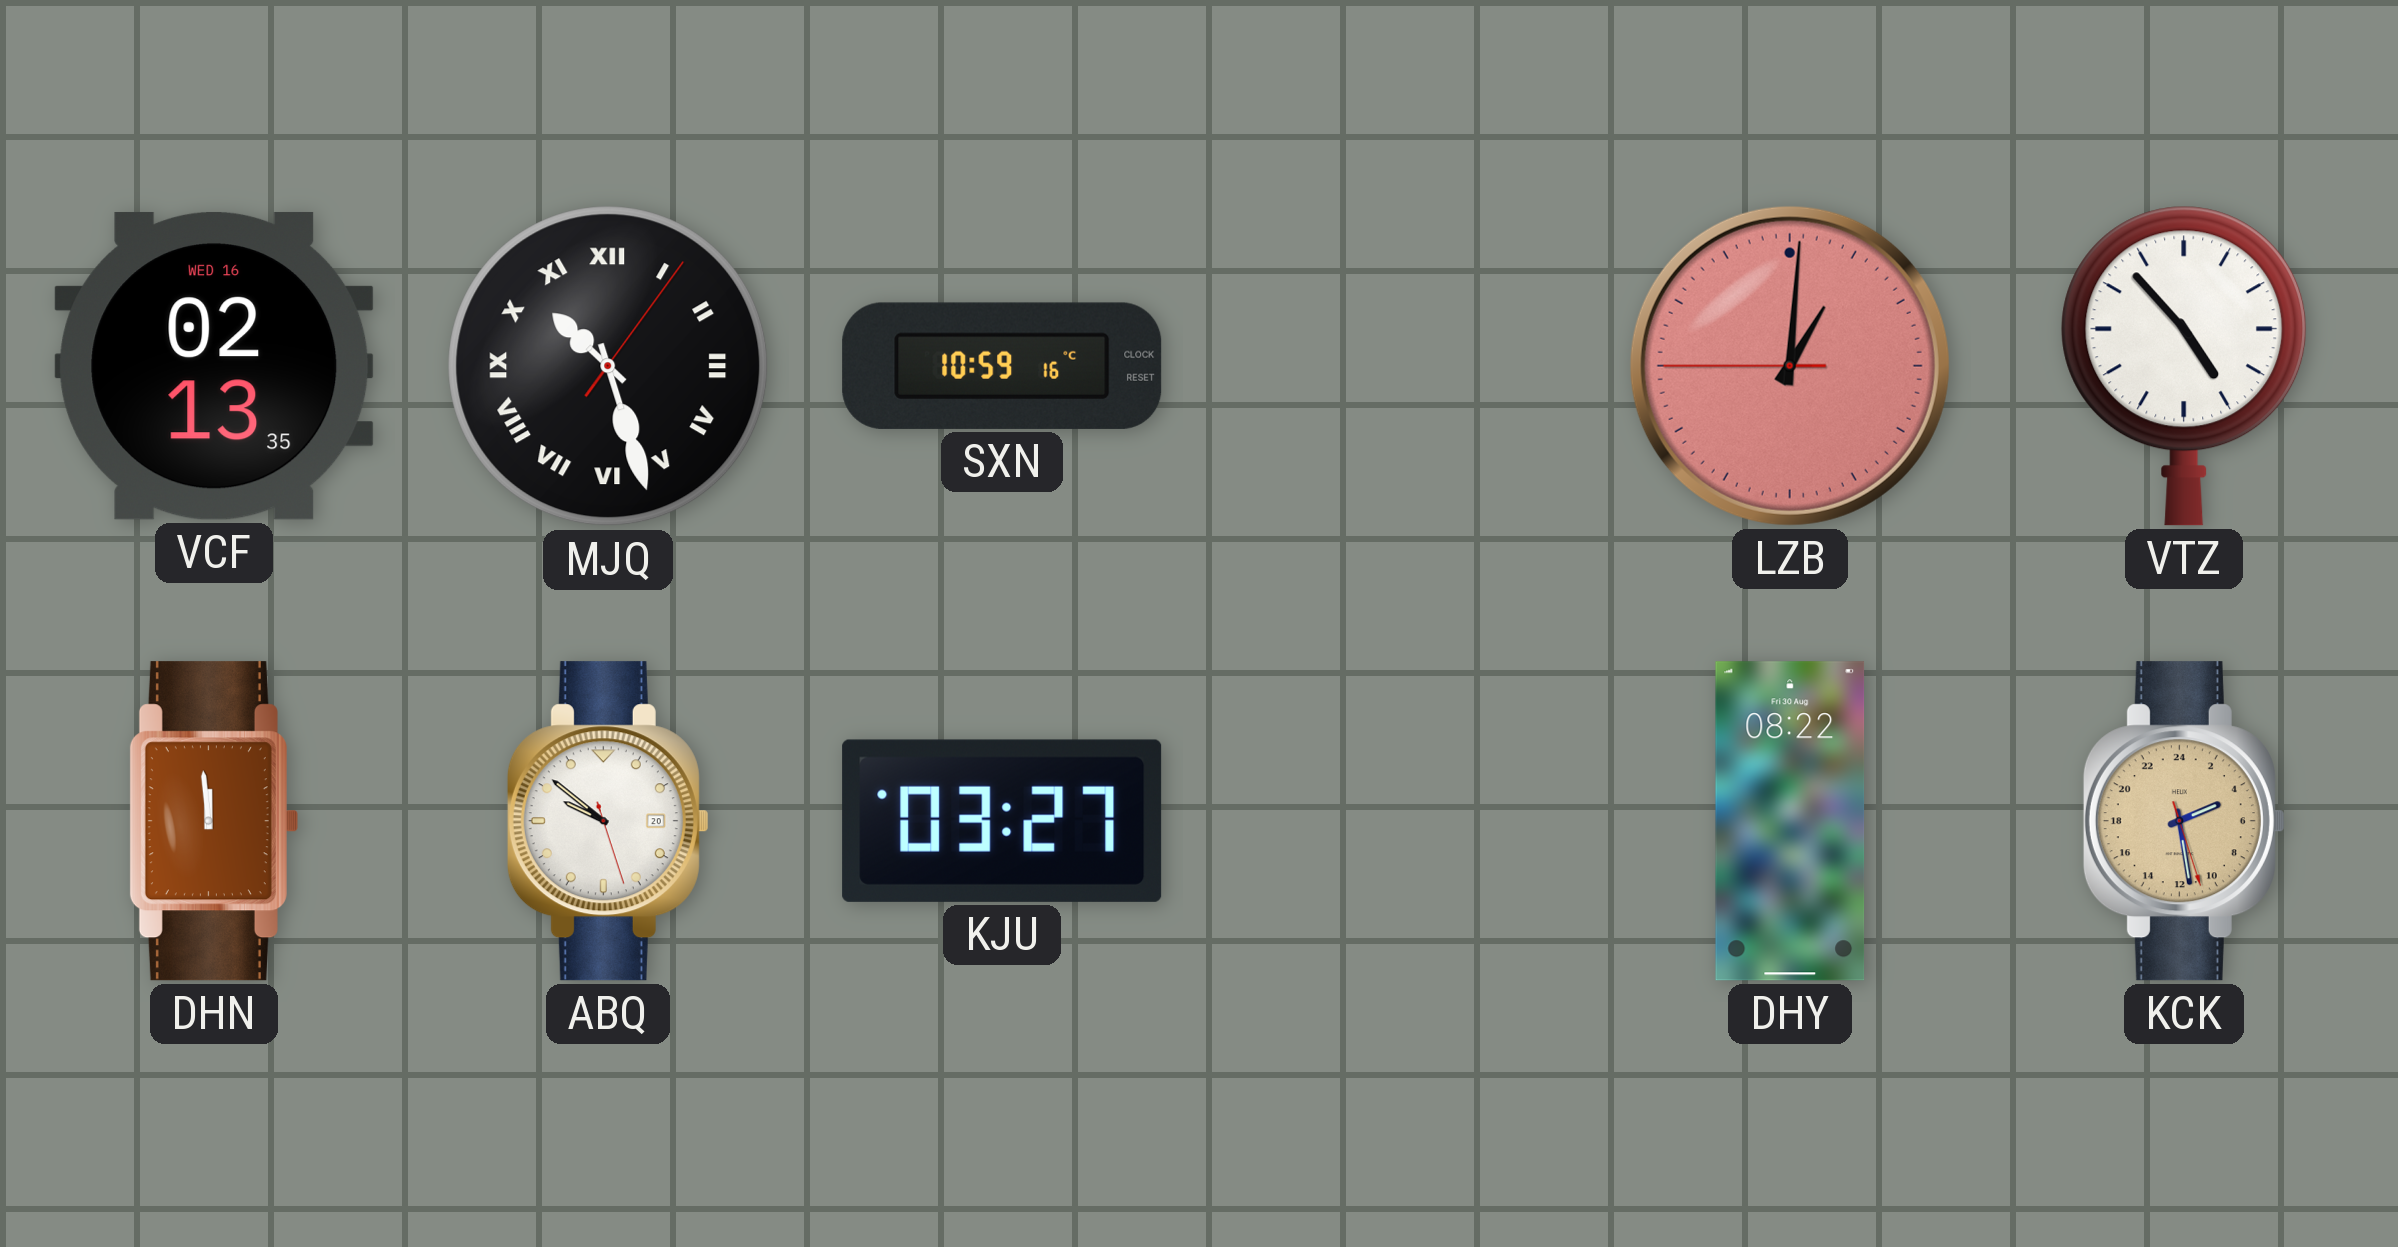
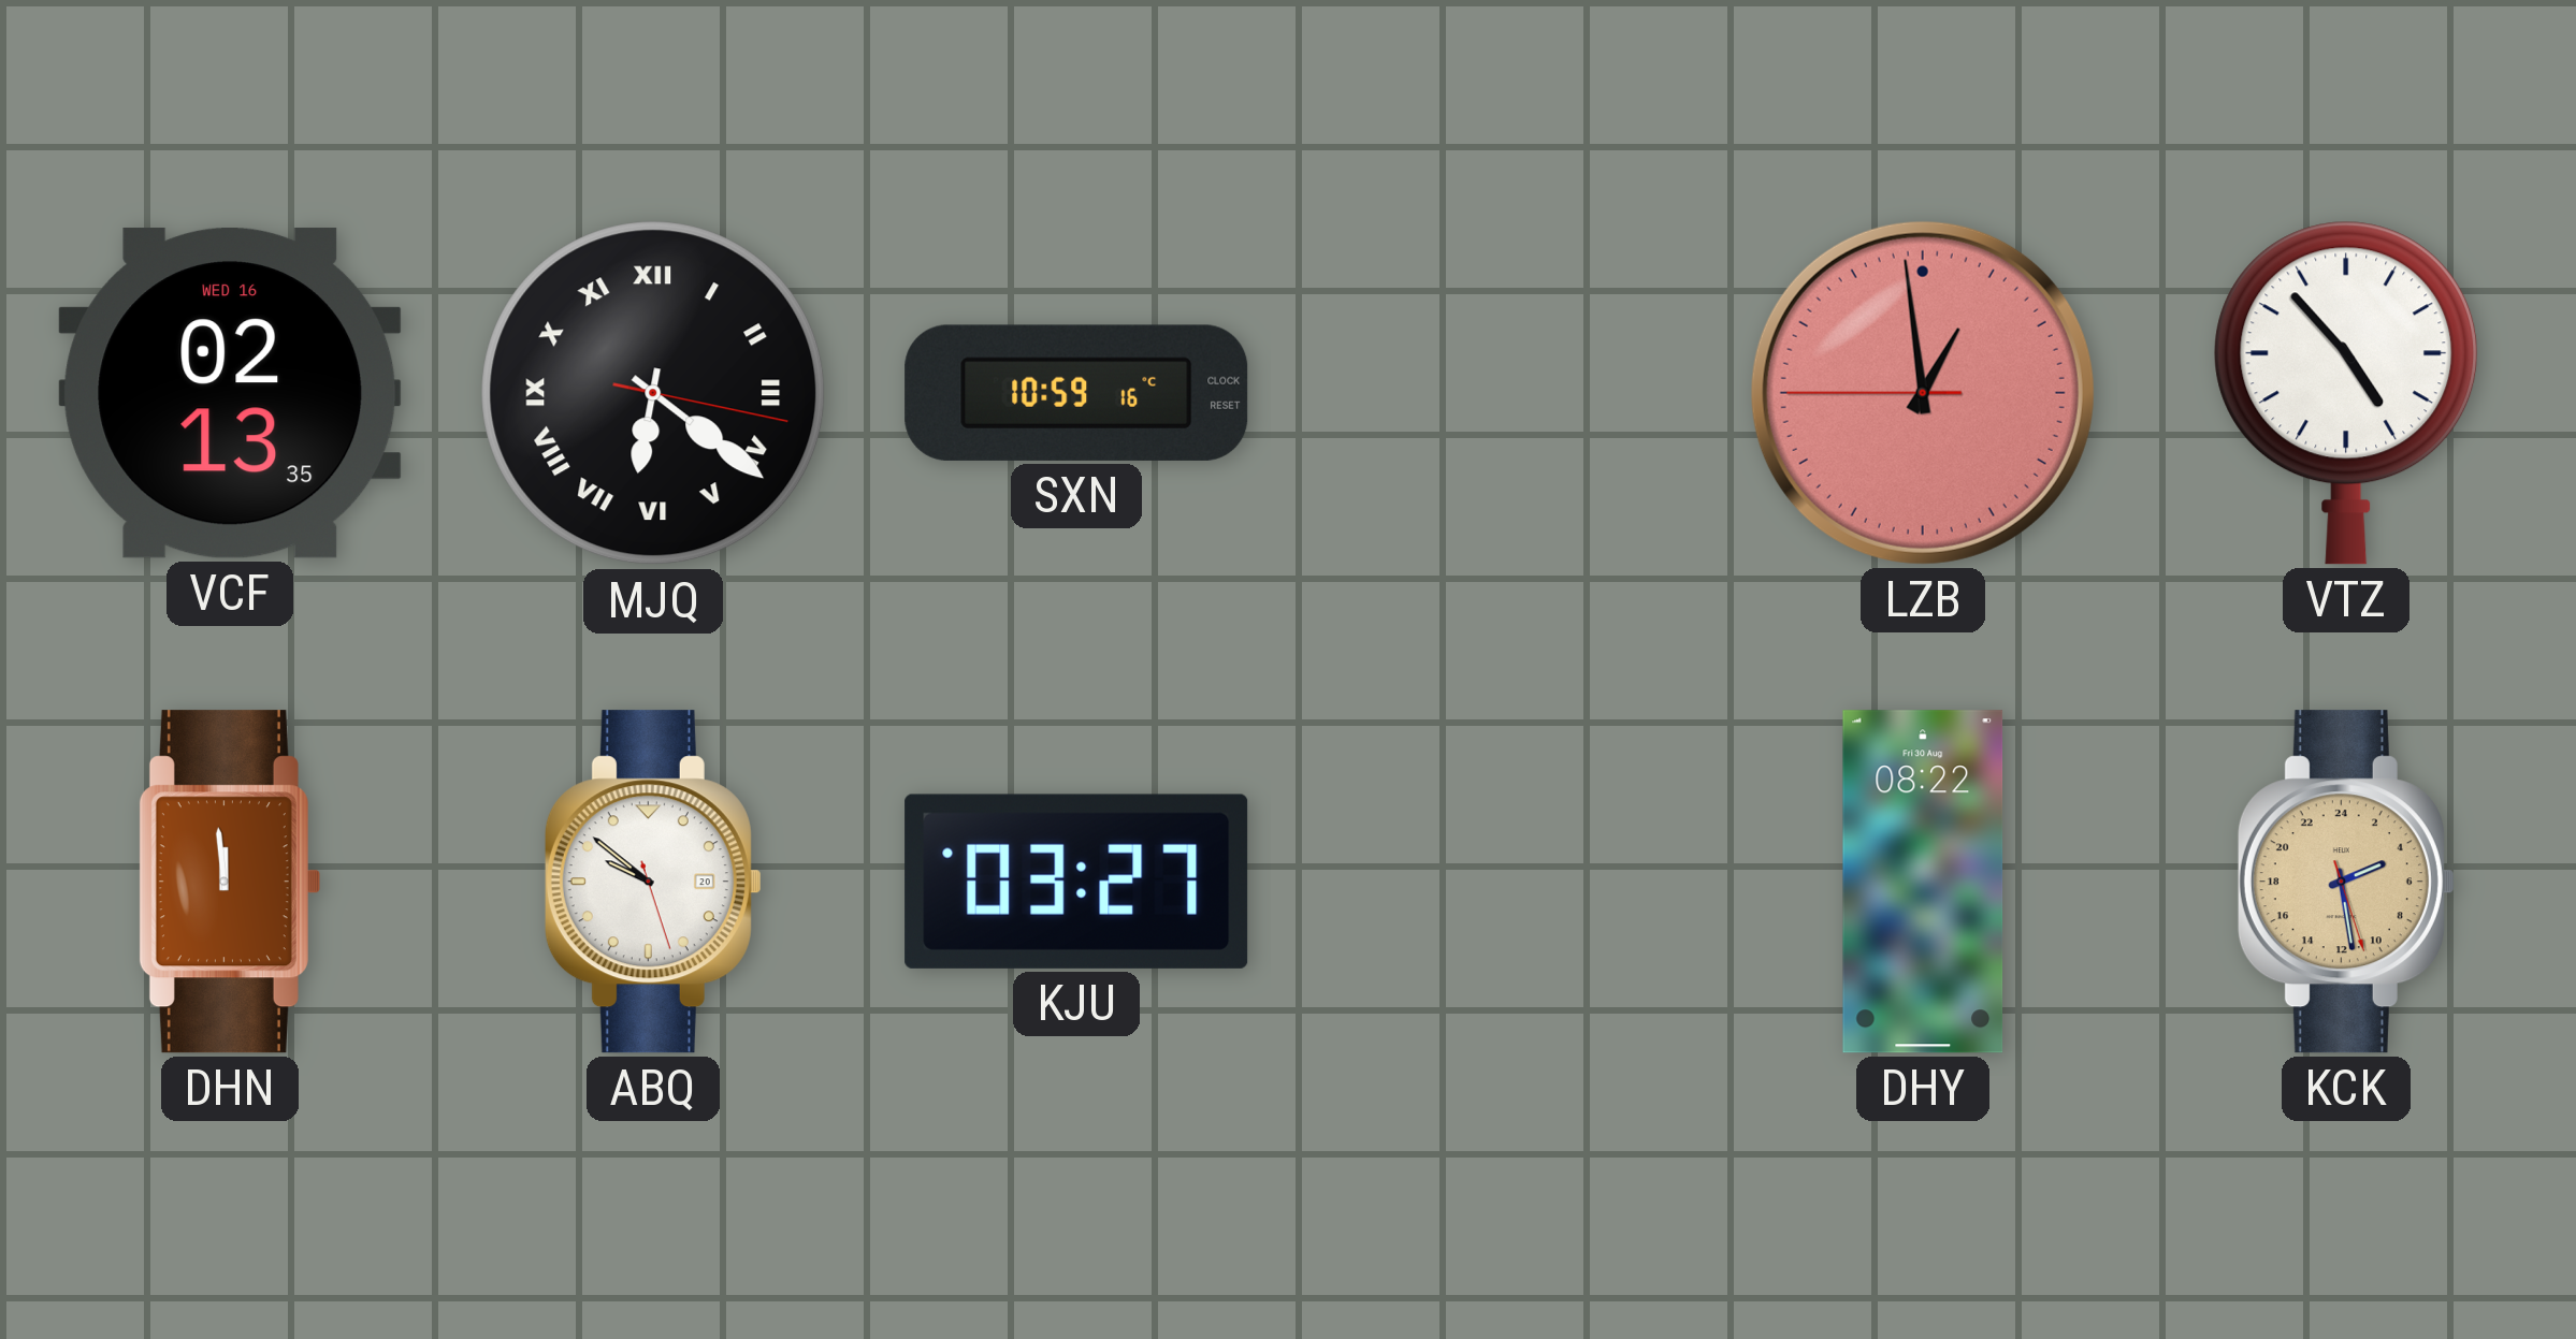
MJQ: 10:27 -> 6:21 (653, 393)
LZB: 1:00 -> 12:58 (1923, 393)
